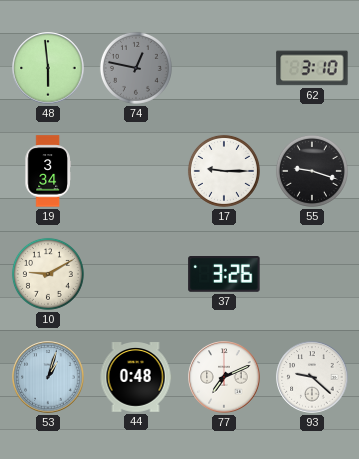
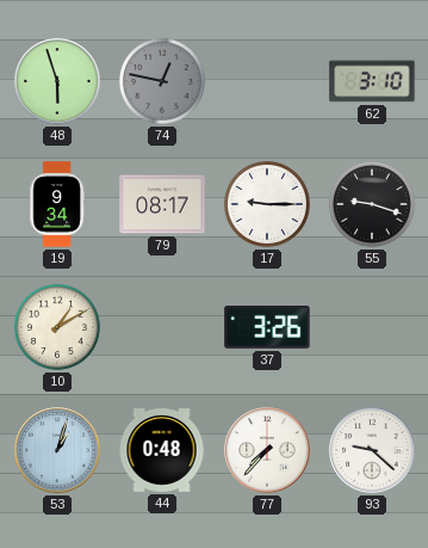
48: 5:59 -> 5:57 (57, 81)
19: 3:34 -> 9:34 (57, 204)
79: none -> 08:17 (162, 204)
10: 9:10 -> 1:10 (57, 327)
77: 7:11 -> 7:37 (267, 450)
